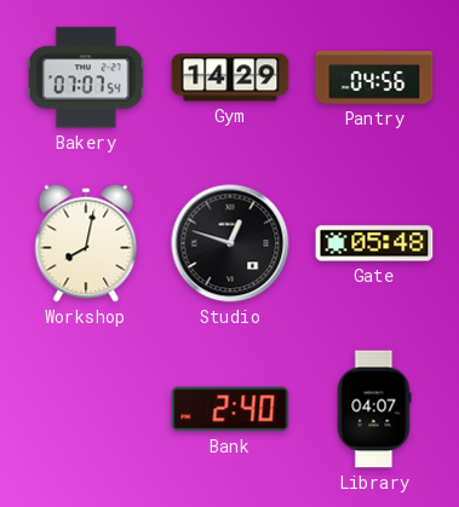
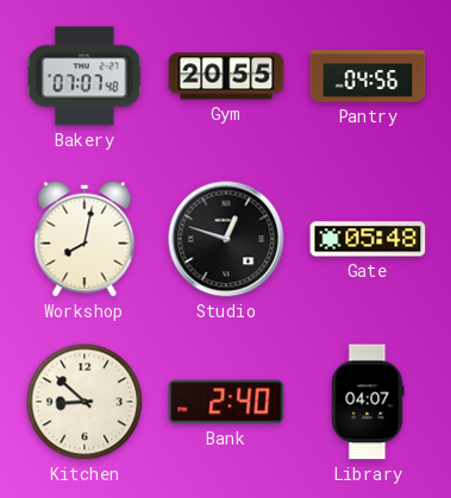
Bakery: 07:07:54 -> 07:07:48 (84, 76)
Gym: 14:29 -> 20:55 (226, 76)
Kitchen: none -> 8:52 (84, 402)
